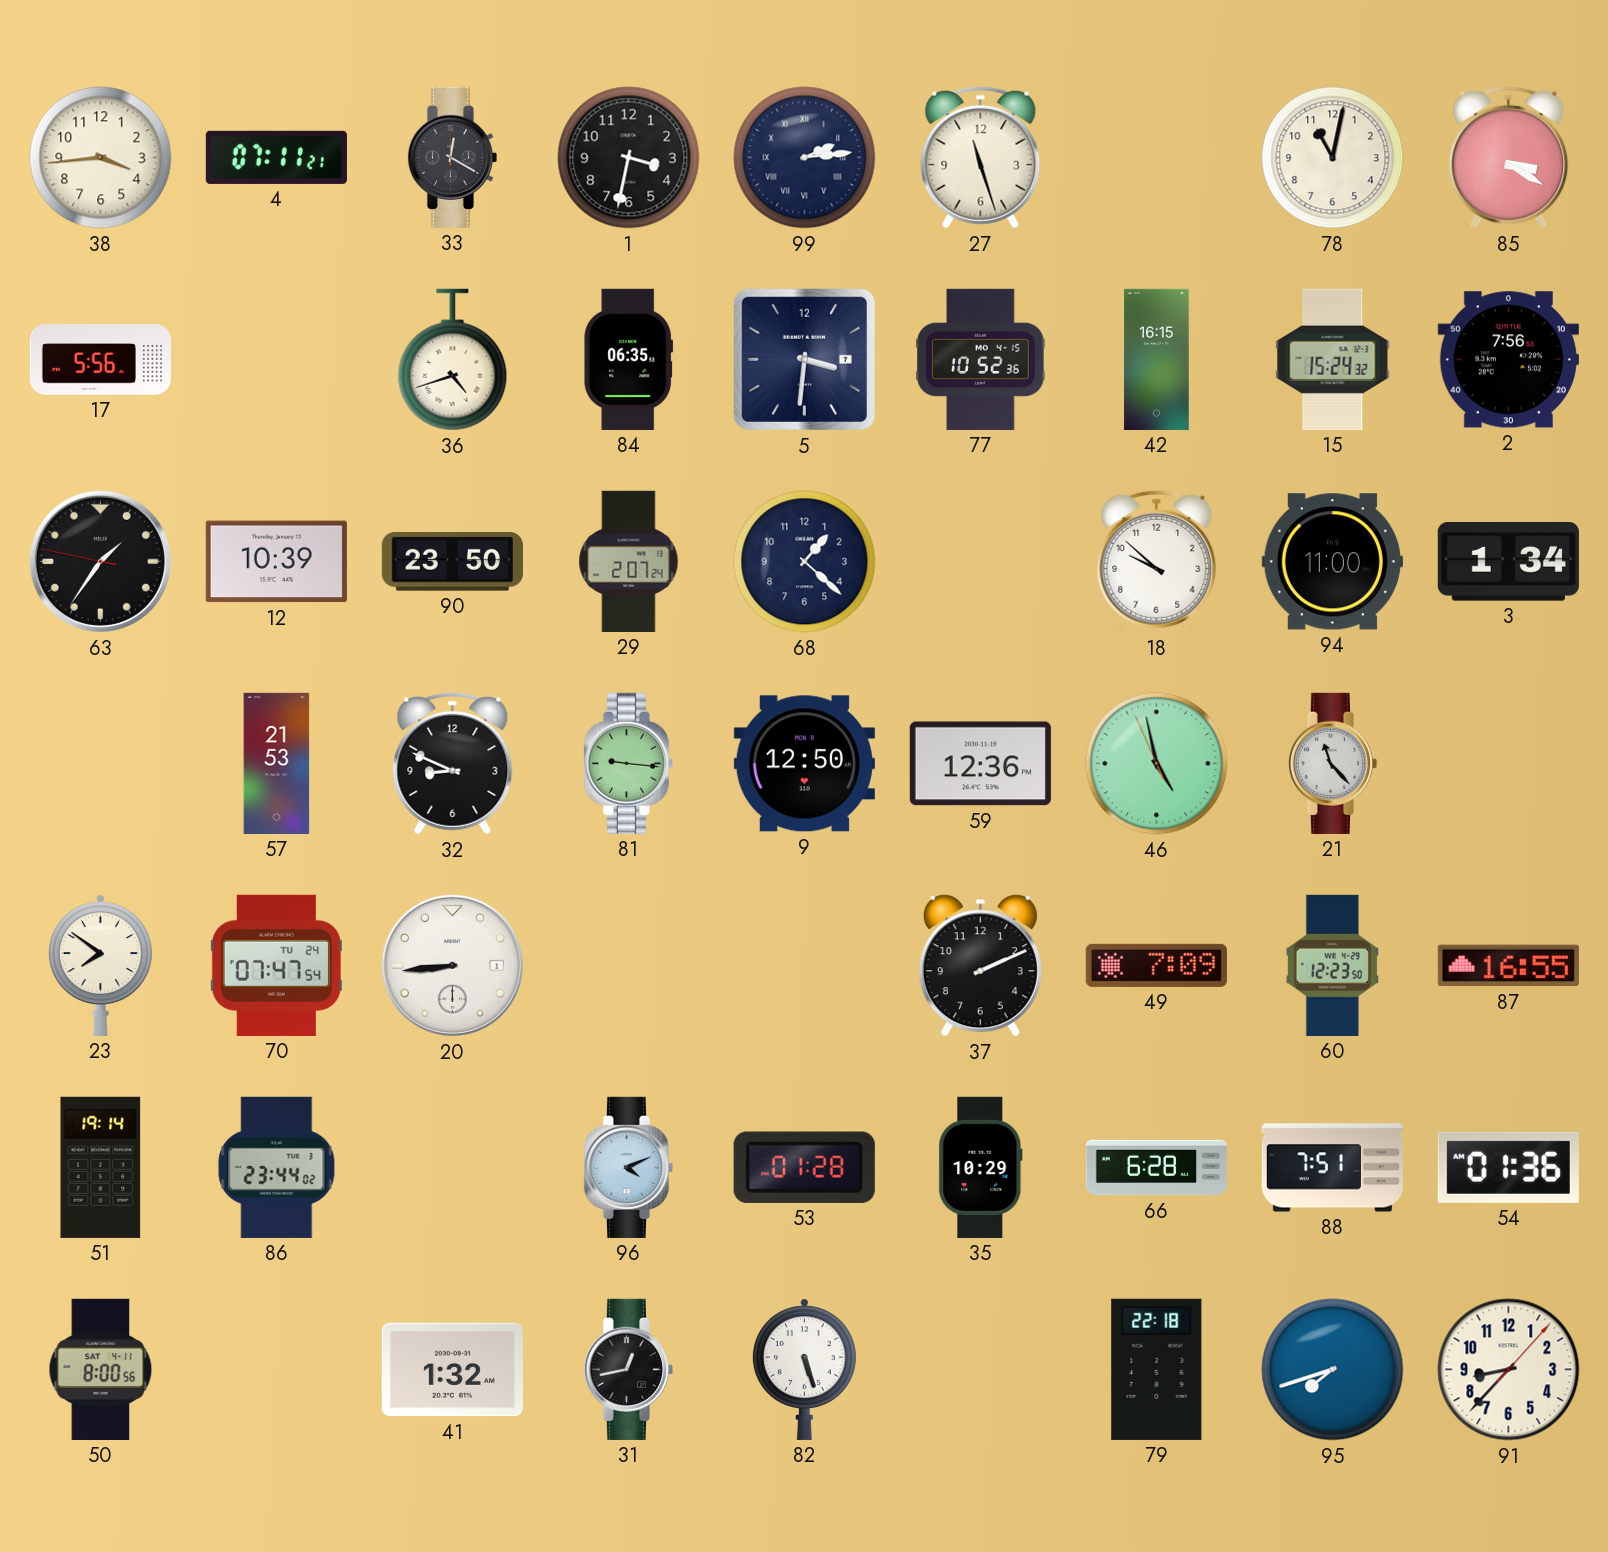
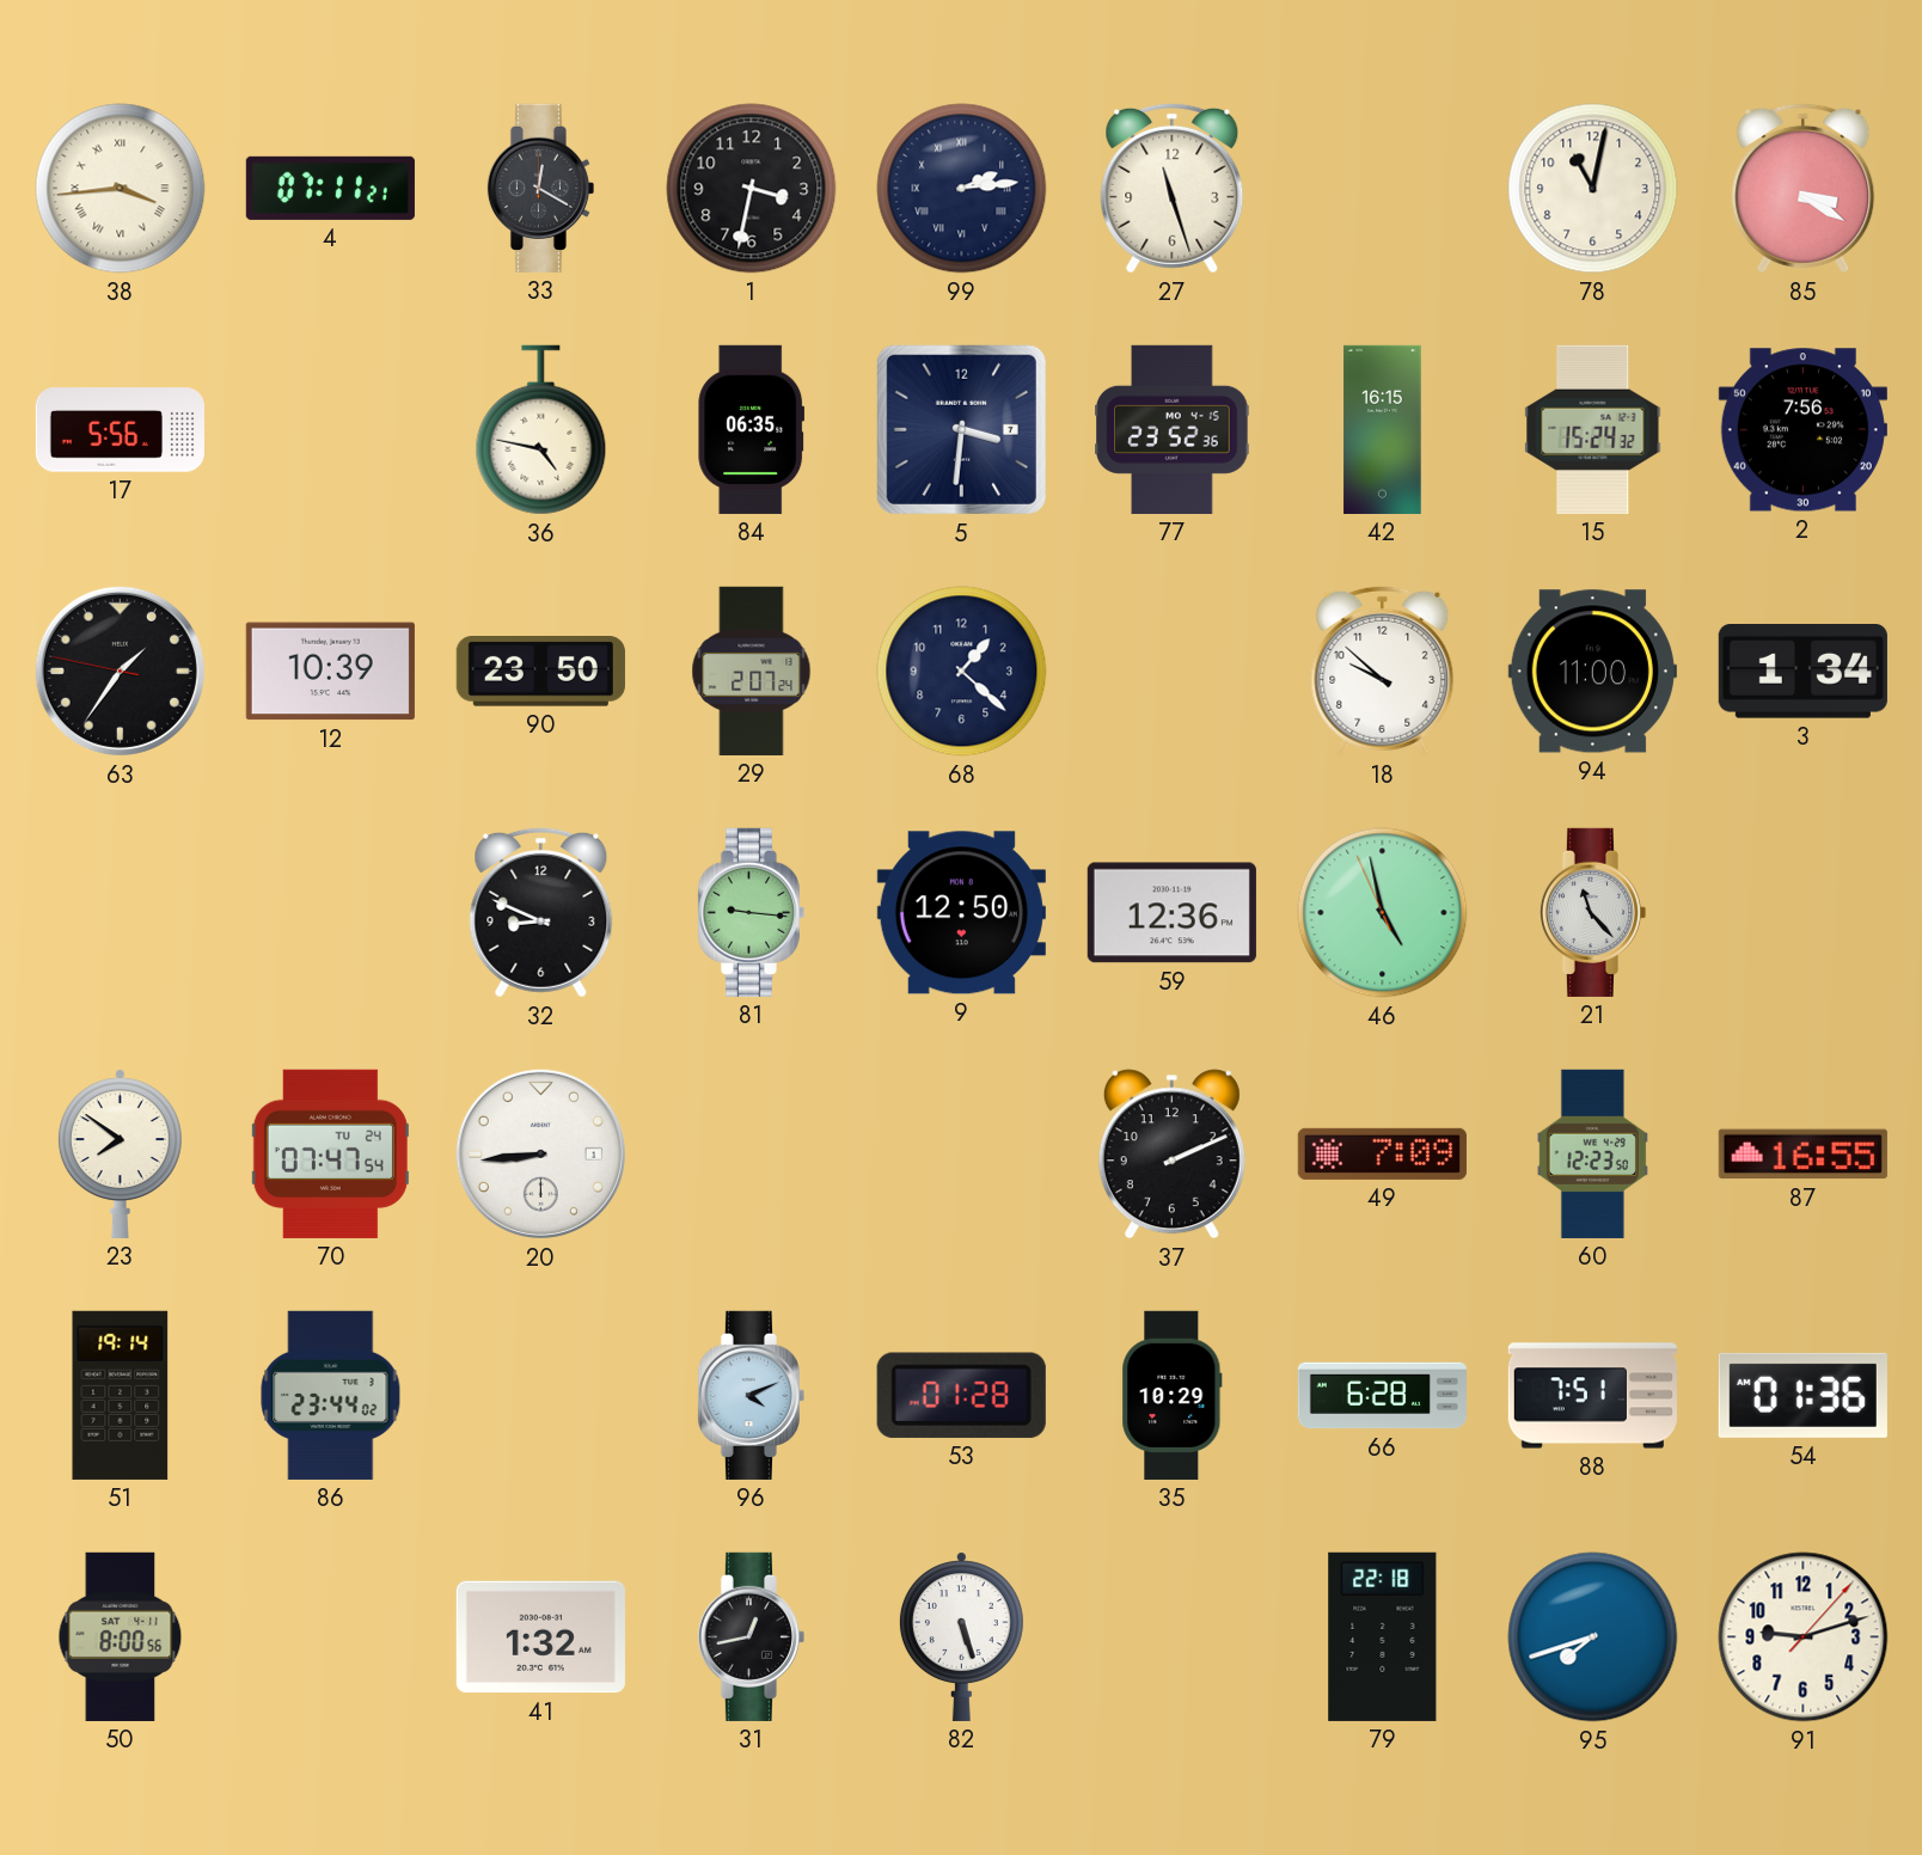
38 numerals: Arabic -> Roman (121, 189)
36: 4:42 -> 4:47 (541, 430)
77: 10:52 -> 23:52 (1173, 429)
57: 21:53 -> none (277, 763)
91: 8:37 -> 9:12 (1804, 1637)
